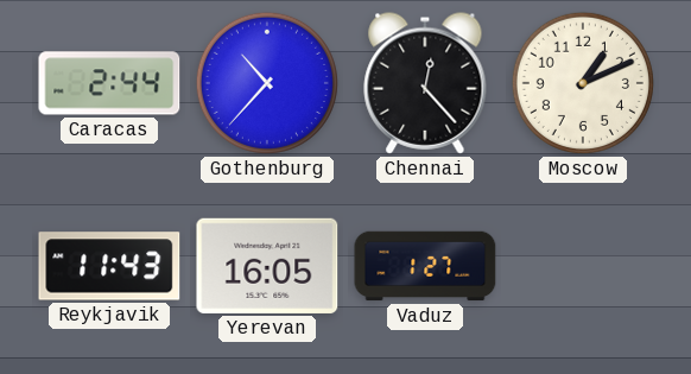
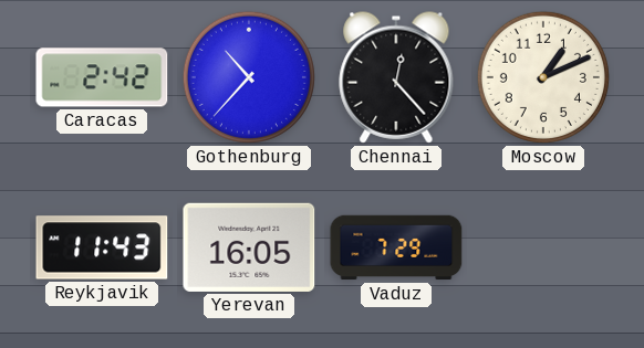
Caracas: 2:44 -> 2:42 (102, 77)
Vaduz: 1:27 -> 7:29 (396, 247)
